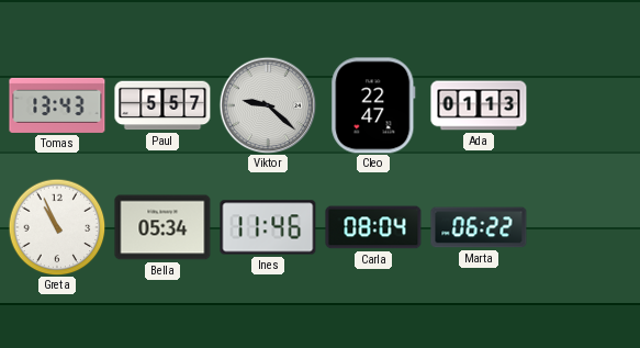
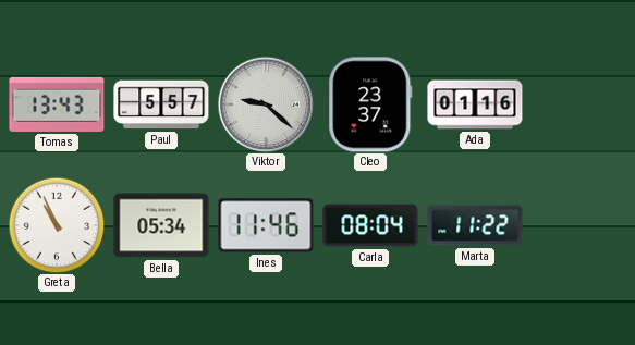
Cleo: 22:47 -> 23:37 (370, 104)
Ada: 01:13 -> 01:16 (475, 104)
Marta: 06:22 -> 11:22 (475, 225)
